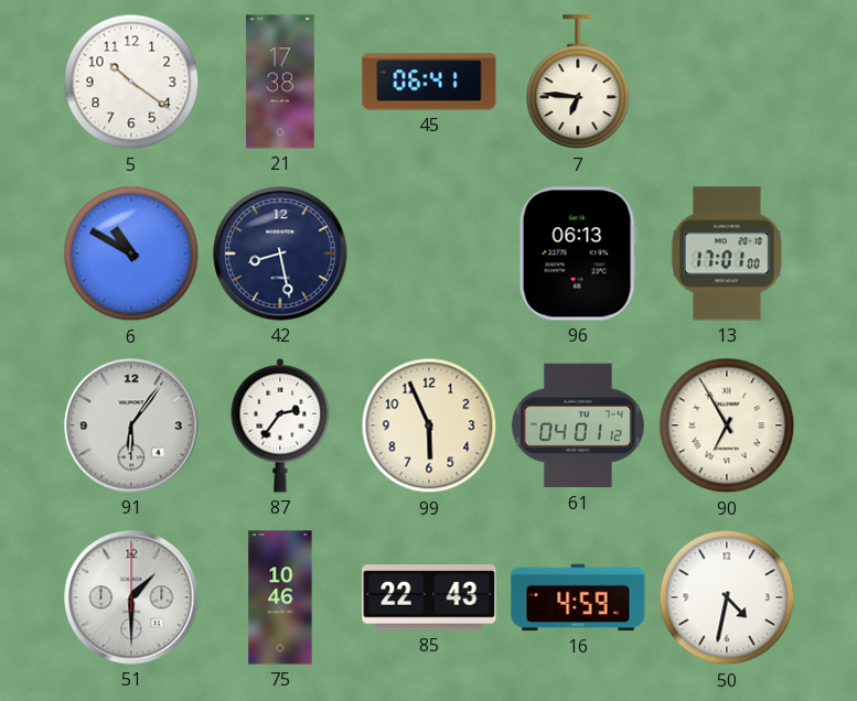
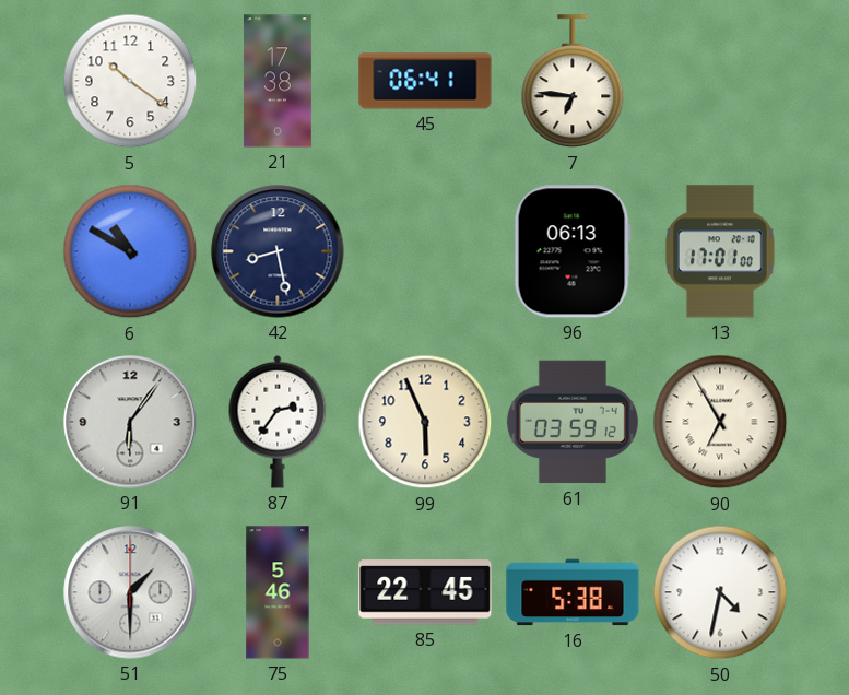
61: 04:01 -> 03:59 (573, 422)
75: 10:46 -> 5:46 (278, 592)
85: 22:43 -> 22:45 (425, 592)
16: 4:59 -> 5:38 (573, 592)
